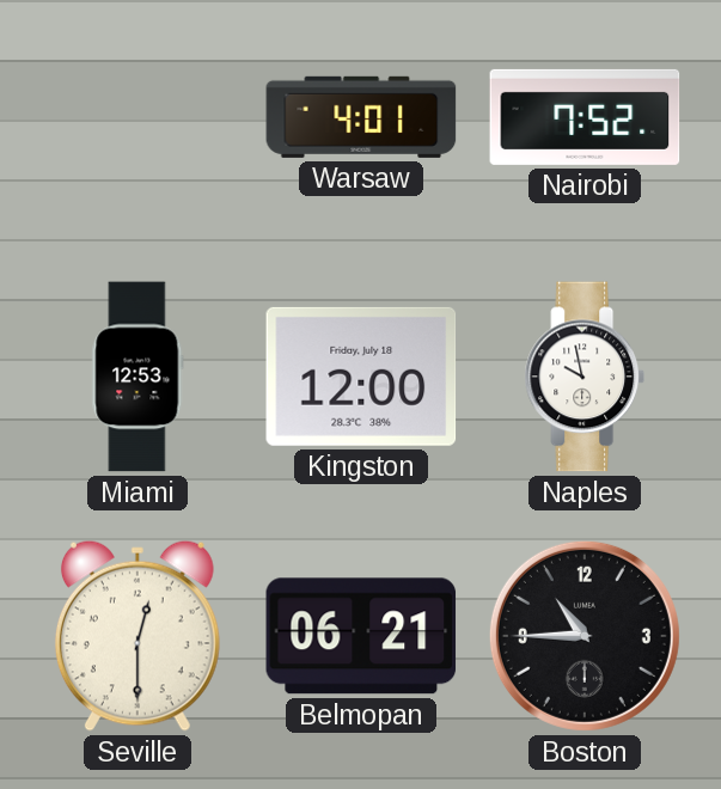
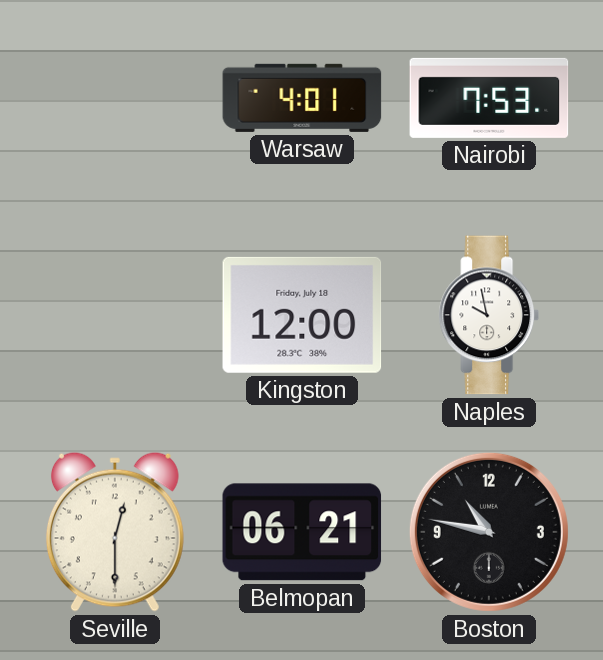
Nairobi: 7:52 -> 7:53 (489, 98)
Miami: 12:53 -> none (138, 377)
Boston: 10:45 -> 10:47 (489, 532)
